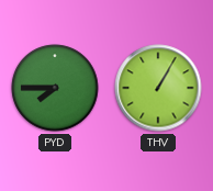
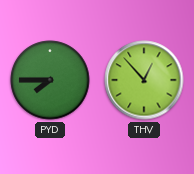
THV: 1:05 -> 12:53 (144, 80)
